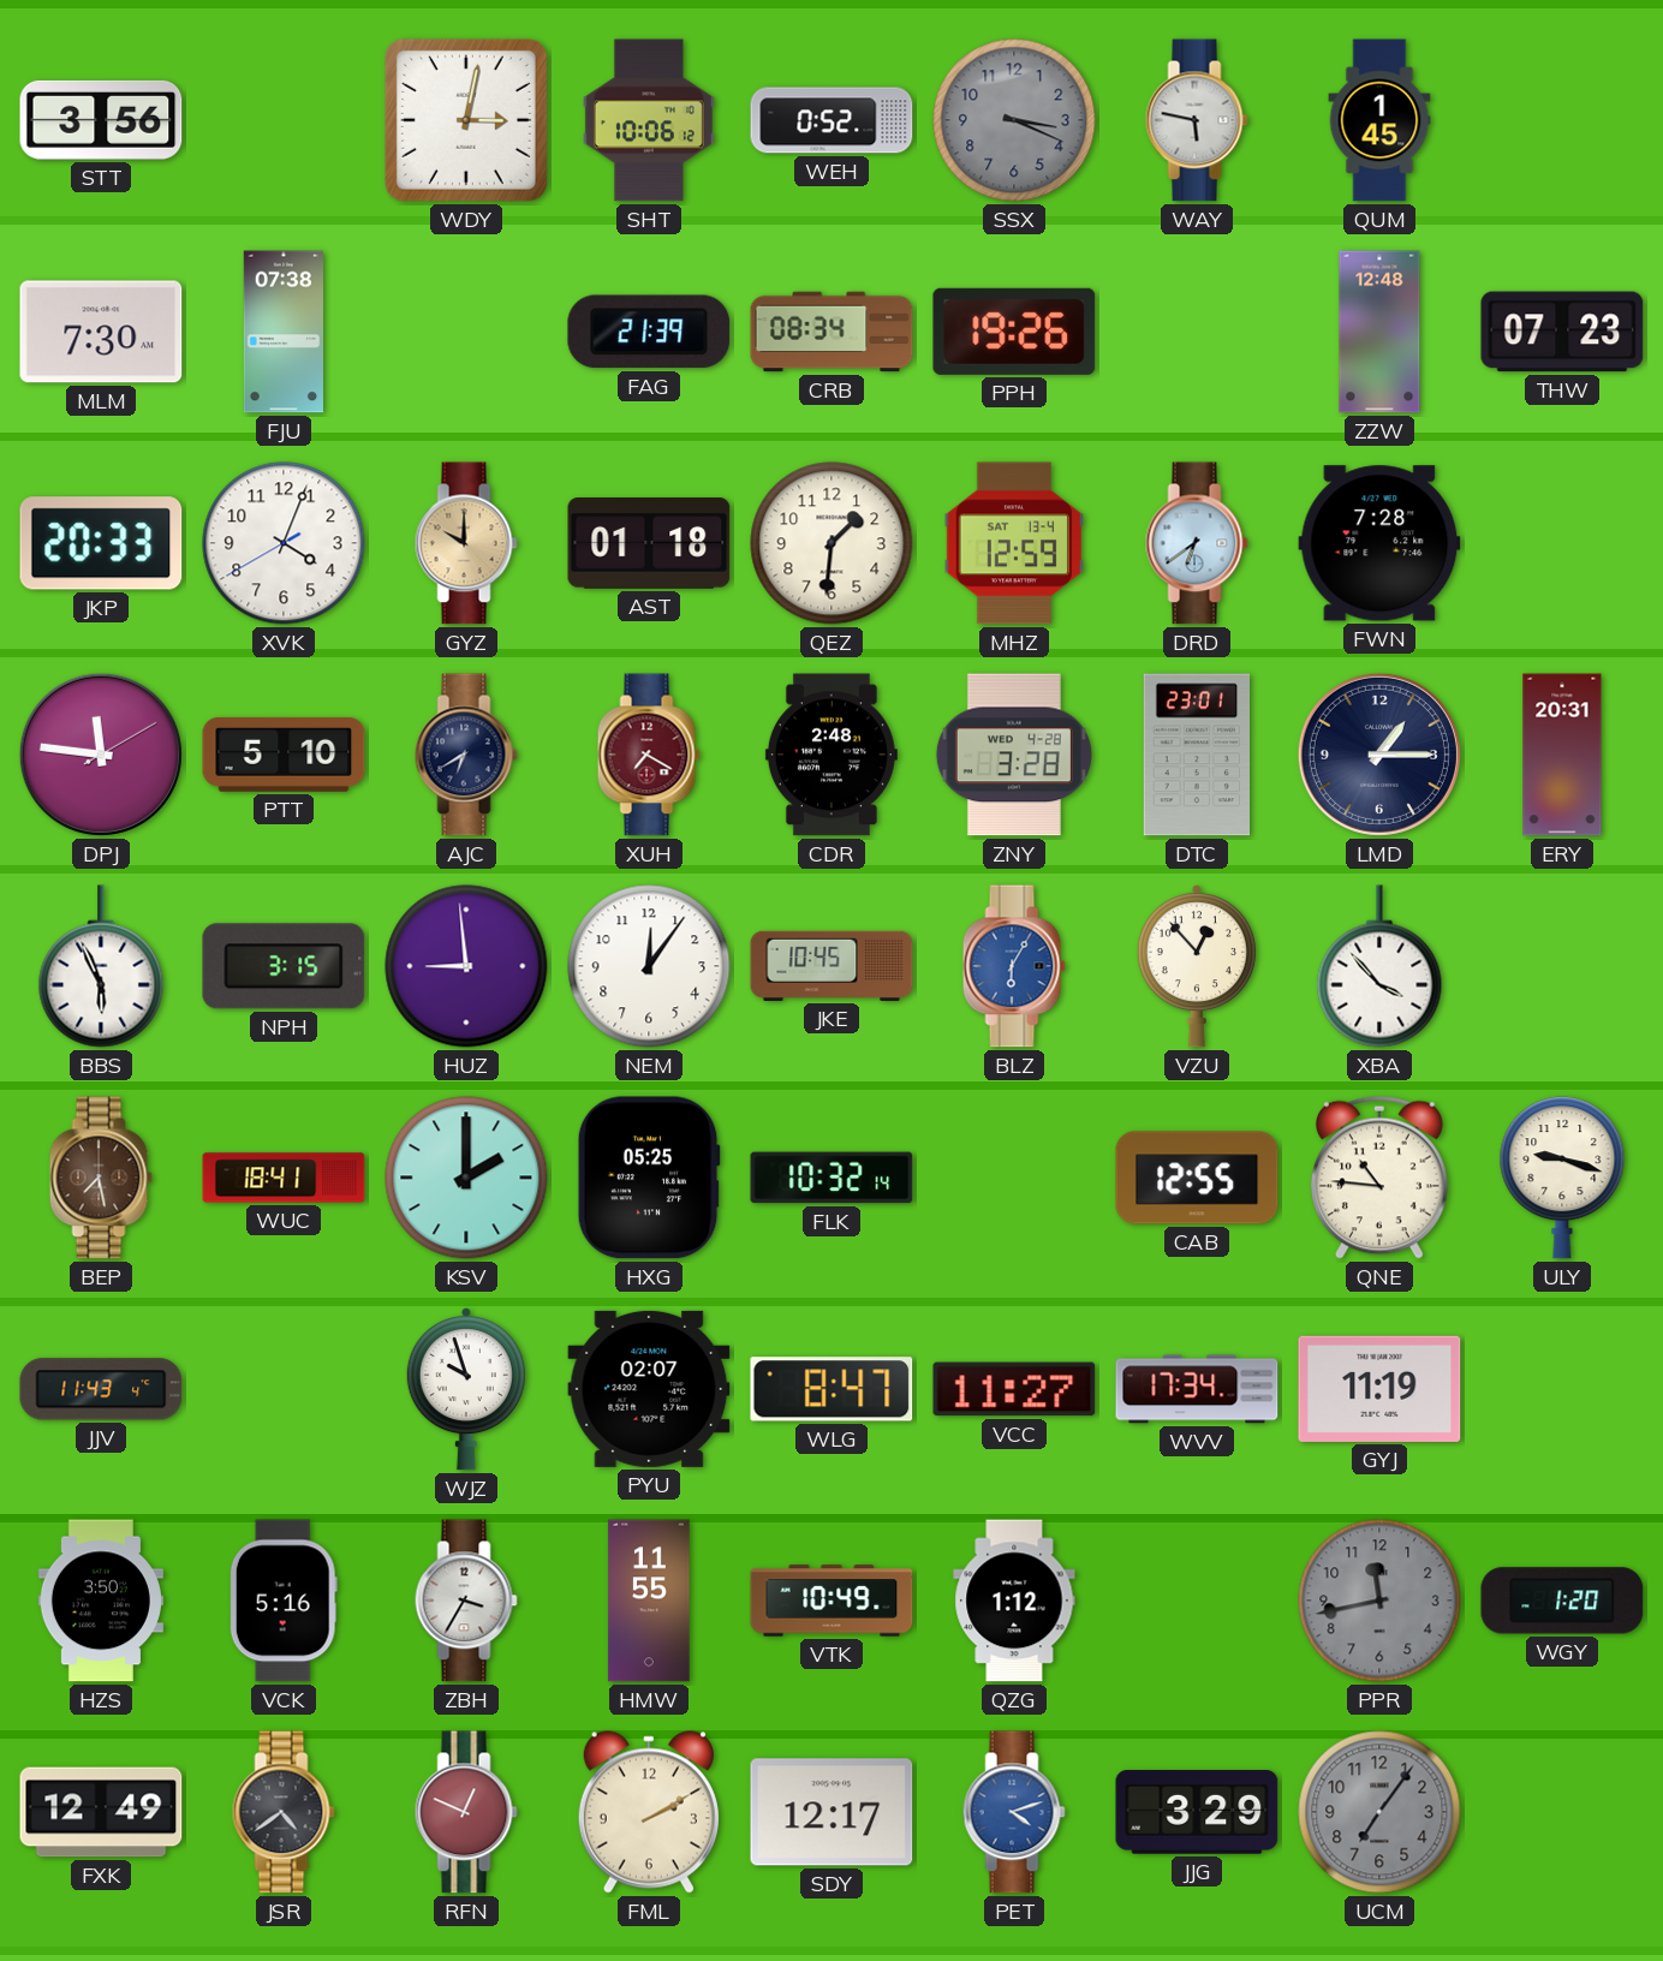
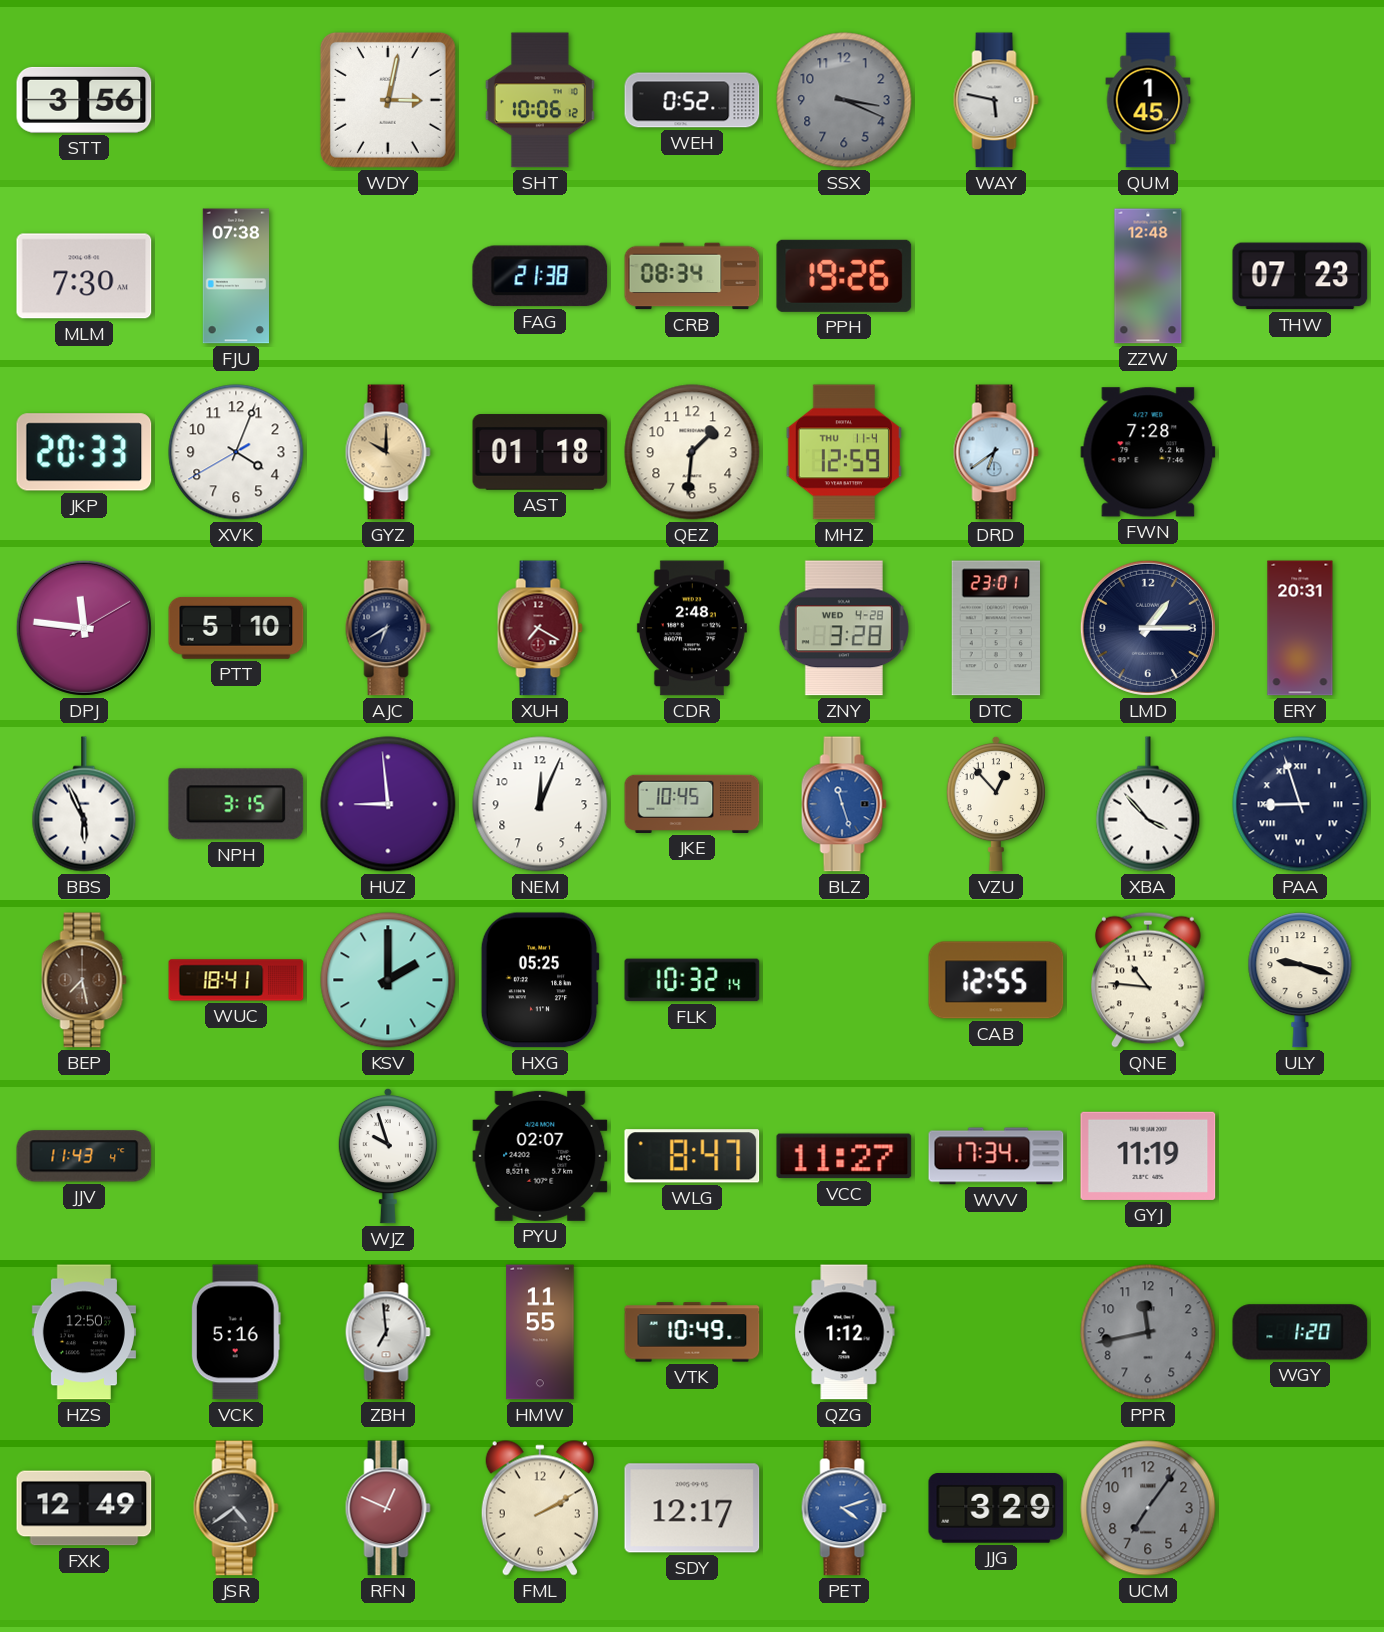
FAG: 21:39 -> 21:38 (540, 276)
MHZ date: SAT 13-4 -> THU 11-4 (844, 452)
NEM: 12:06 -> 12:04 (540, 804)
BLZ: 6:05 -> 11:27 (844, 804)
PAA: none -> 8:57 (1300, 804)
HZS: 3:50 -> 12:50 (84, 1332)
ZBH: 3:35 -> 6:59 (388, 1332)
